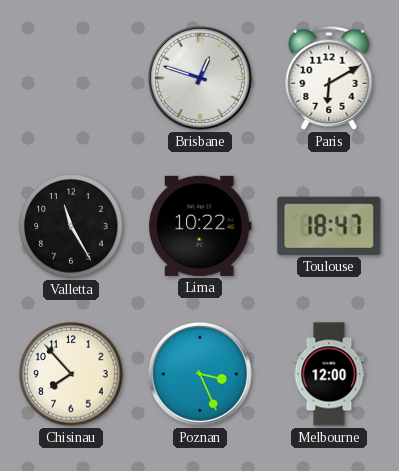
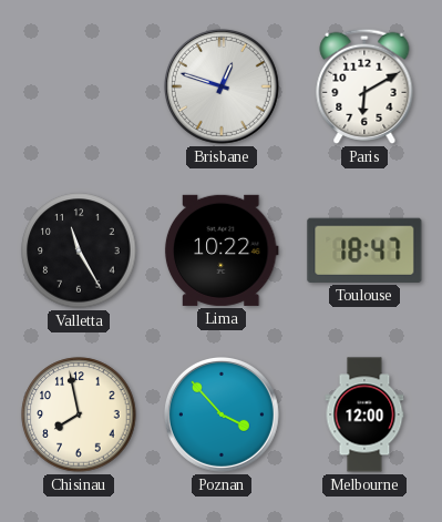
Chisinau: 7:53 -> 7:58 (79, 414)
Poznan: 3:26 -> 3:53 (222, 414)
